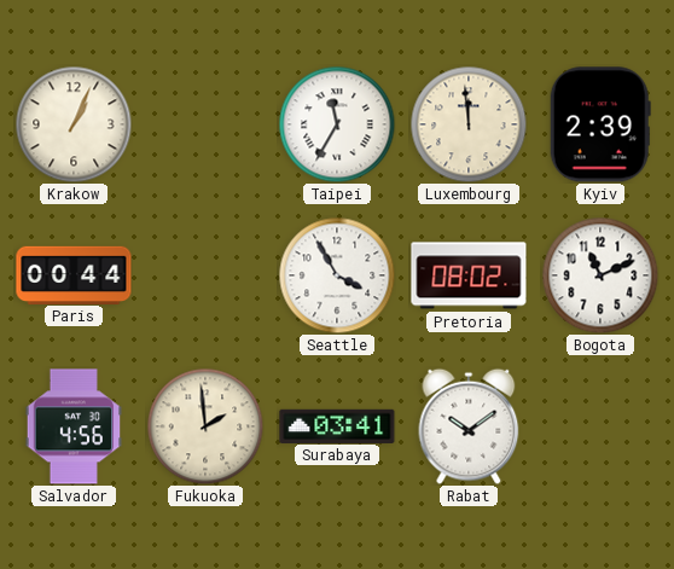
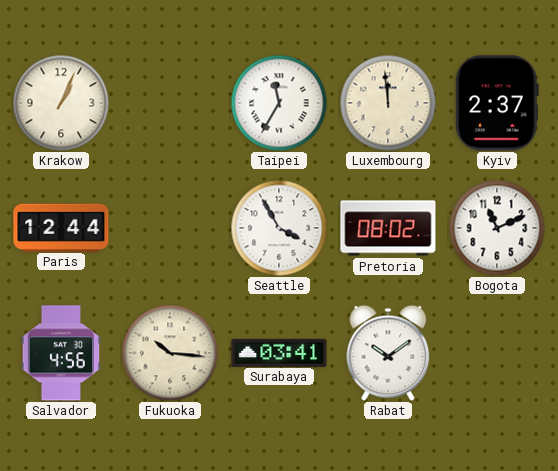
Kyiv: 2:39 -> 2:37 (497, 103)
Paris: 00:44 -> 12:44 (61, 227)
Fukuoka: 1:59 -> 10:16 (170, 353)
